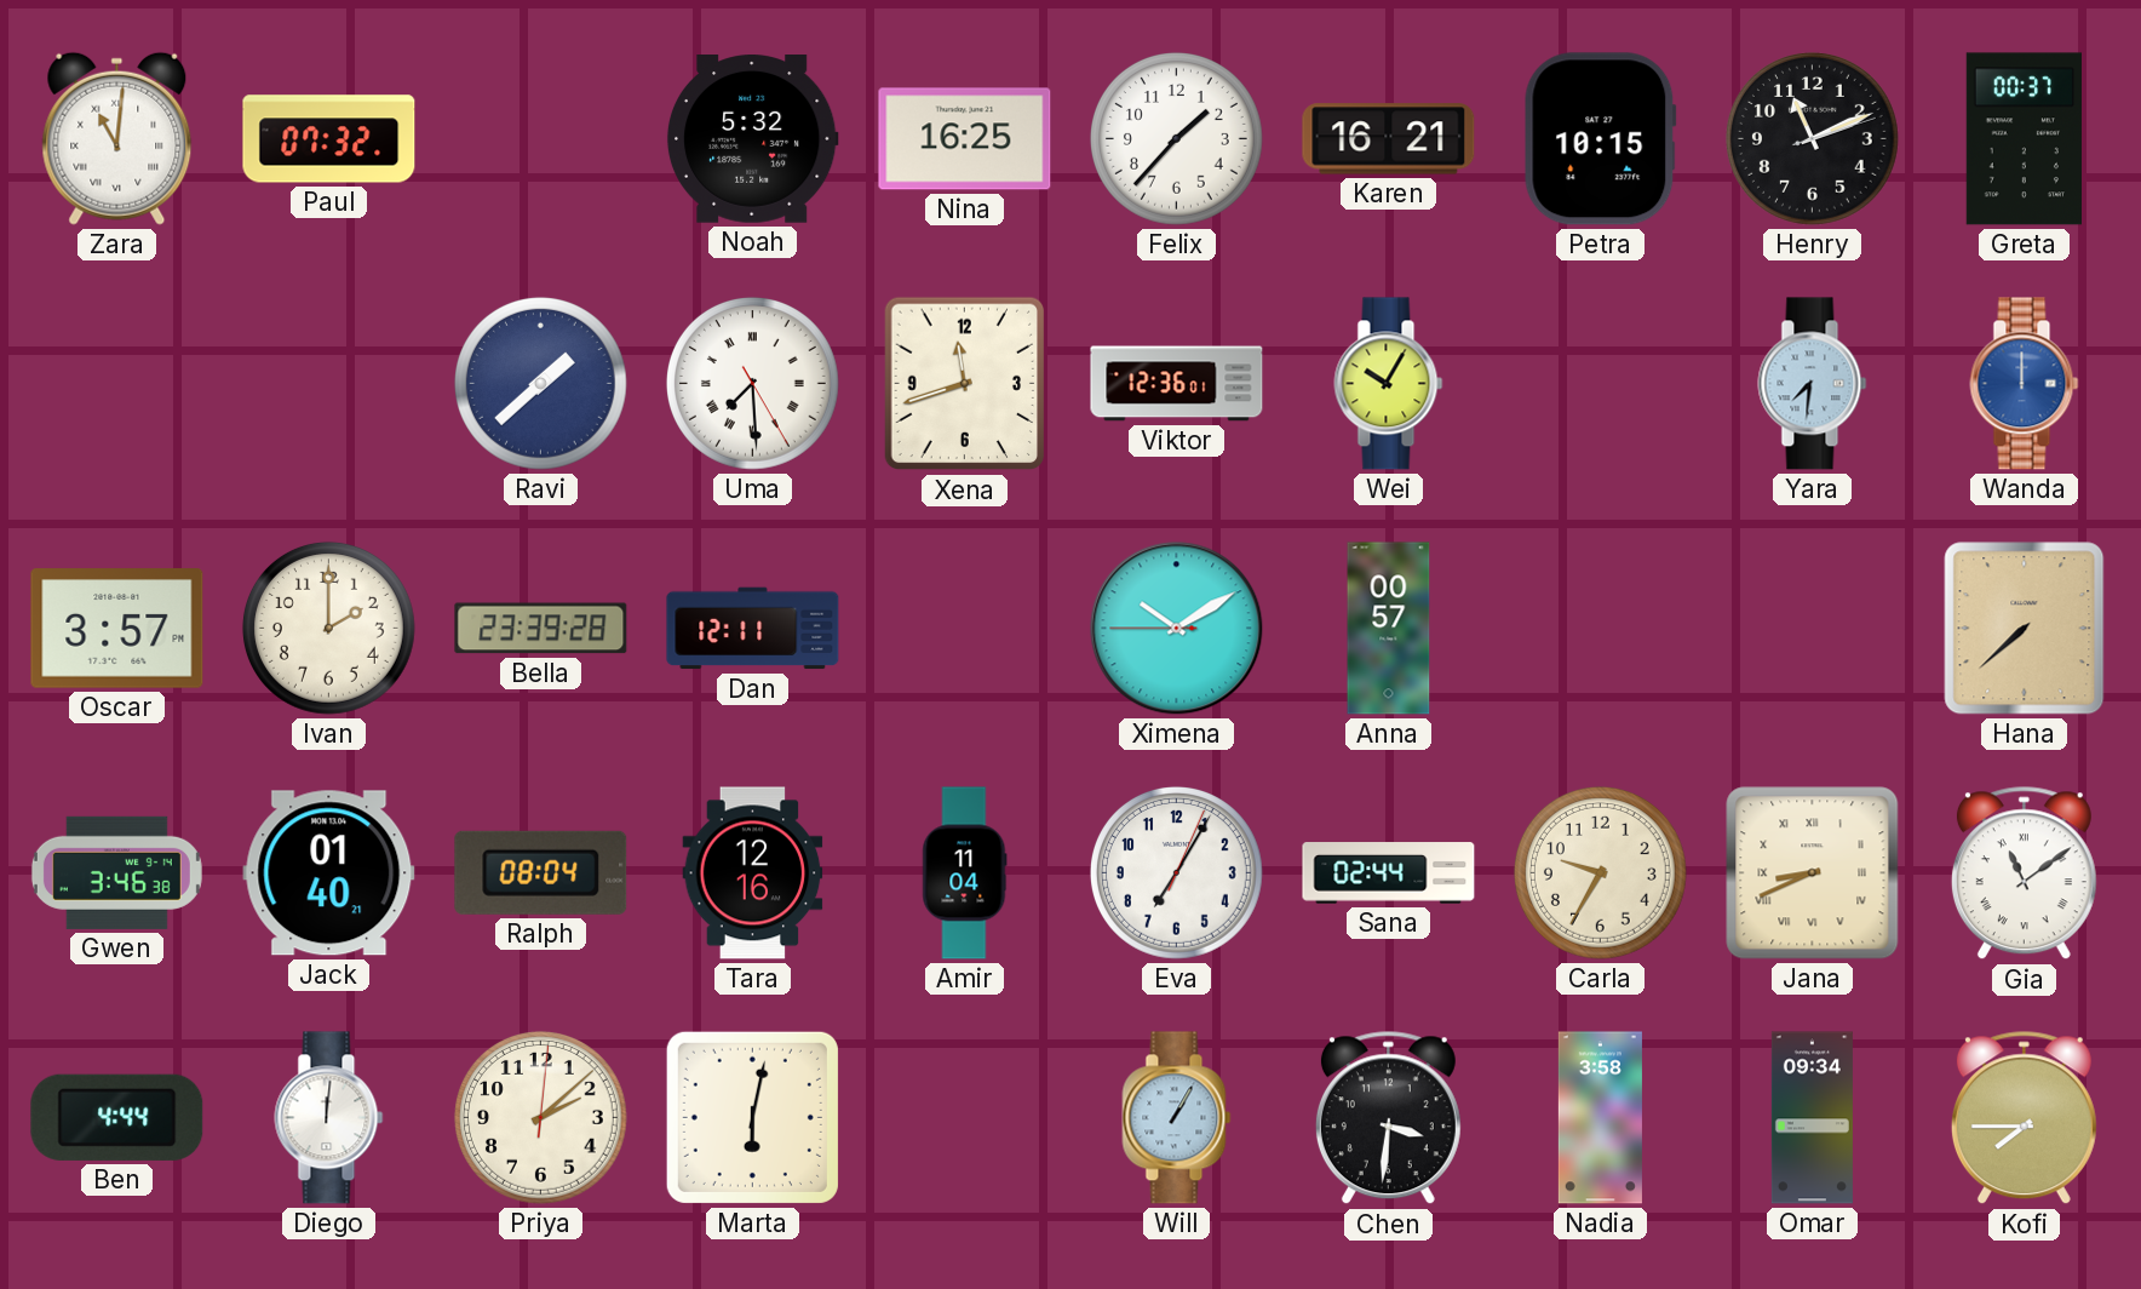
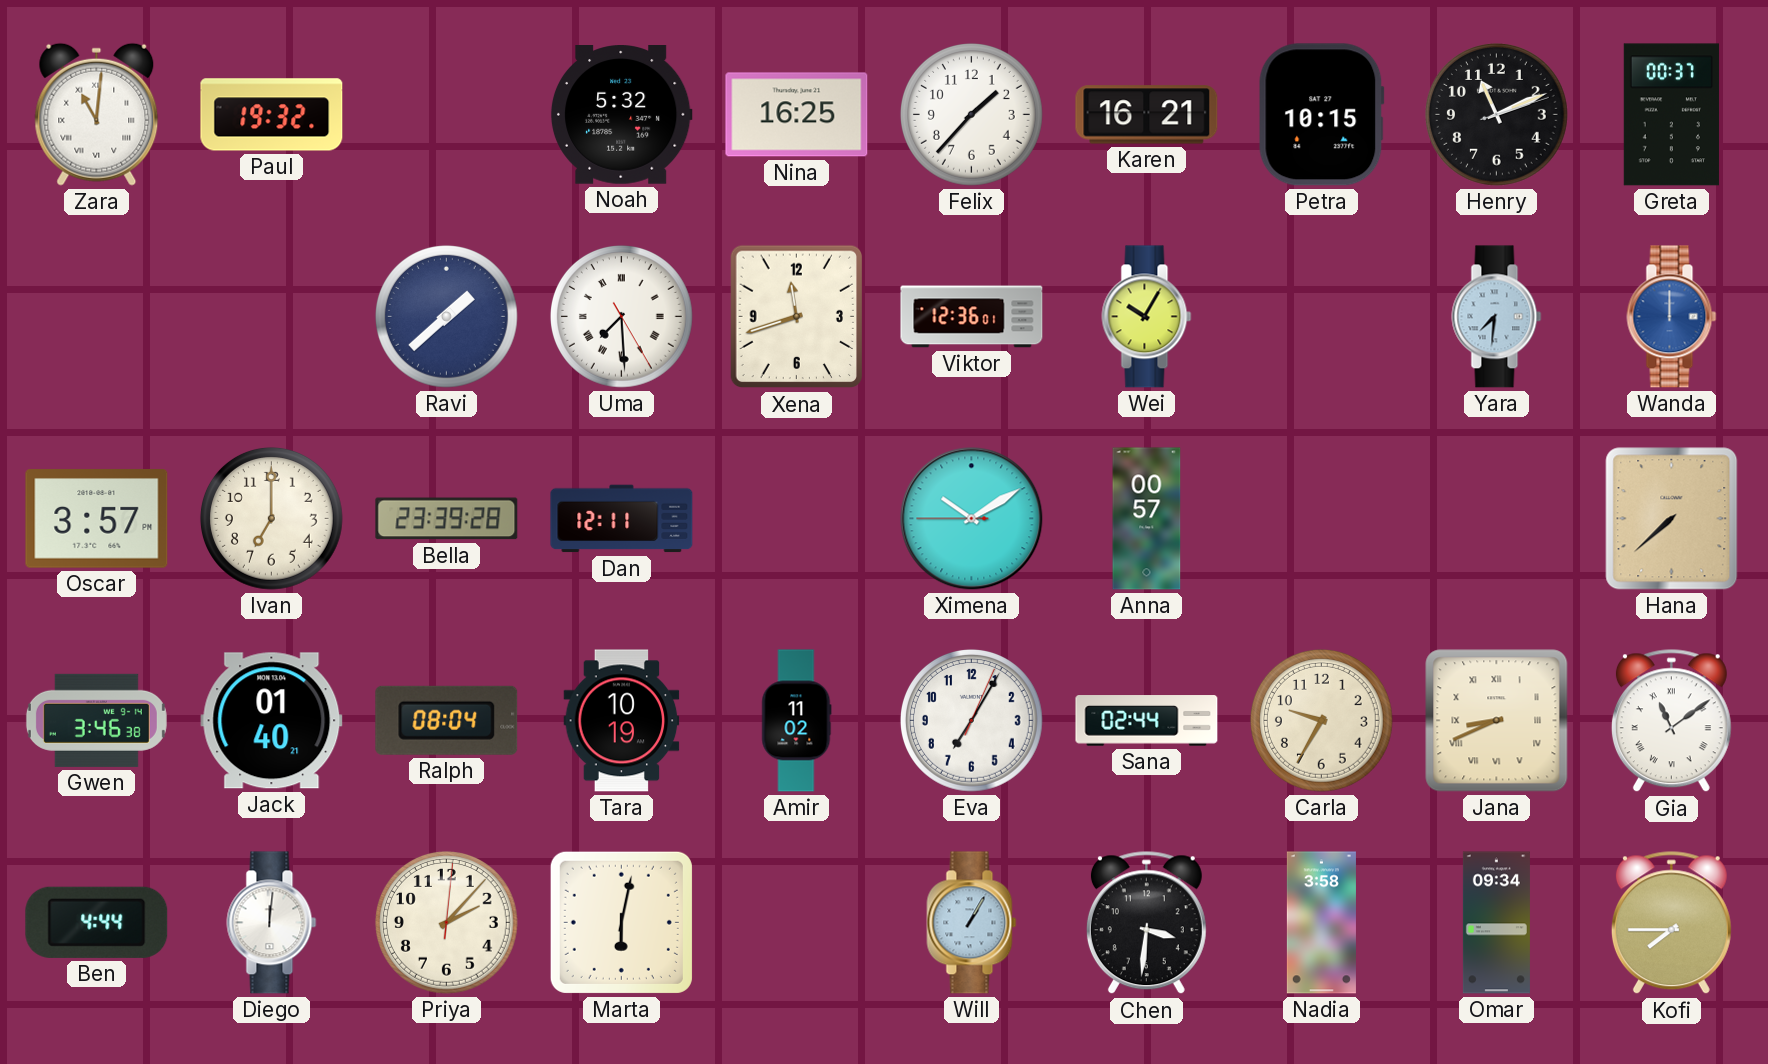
Paul: 07:32 -> 19:32 (272, 115)
Ivan: 2:00 -> 7:00 (271, 518)
Tara: 12:16 -> 10:19 (622, 721)
Amir: 11:04 -> 11:02 (797, 721)
Priya: 2:08 -> 2:07 (446, 922)
